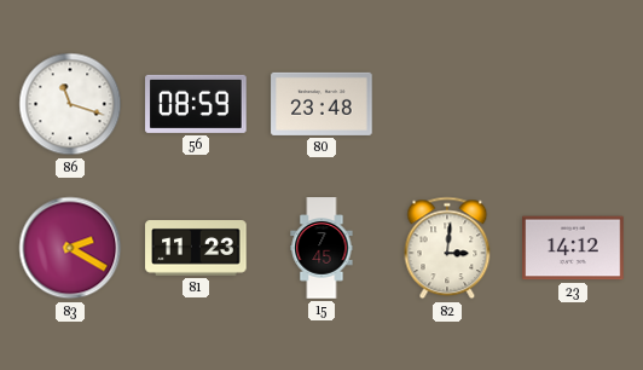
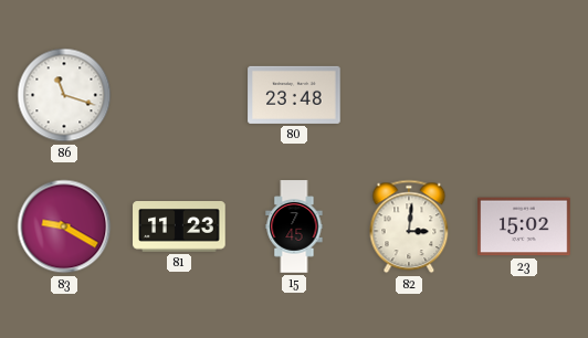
56: 08:59 -> none (196, 104)
83: 2:20 -> 9:20 (64, 226)
23: 14:12 -> 15:02 (524, 226)
